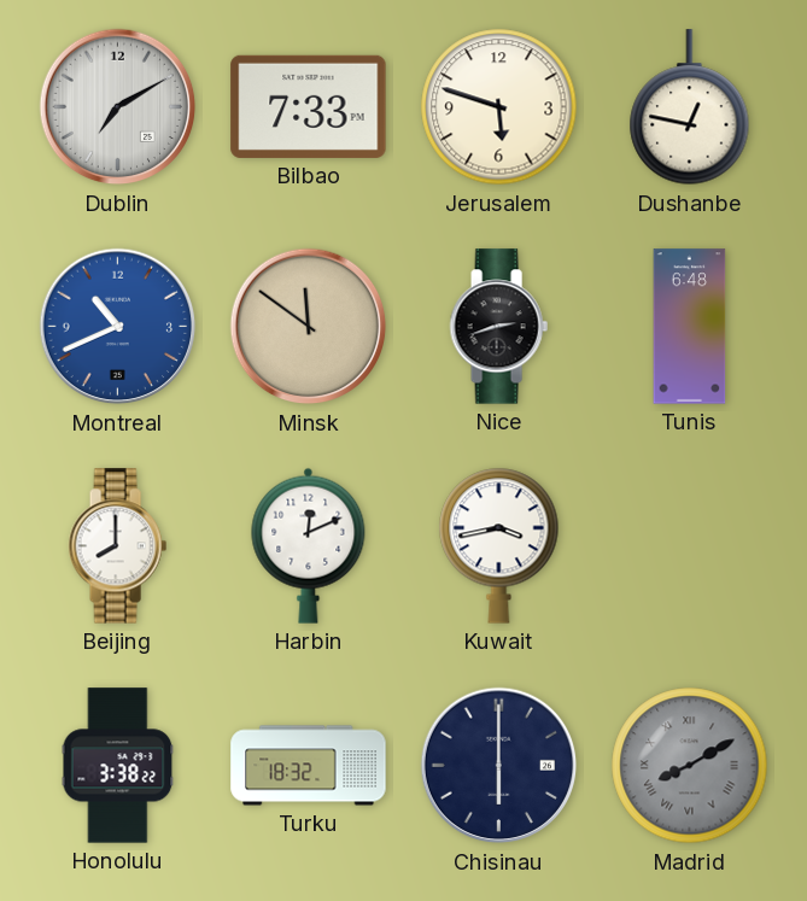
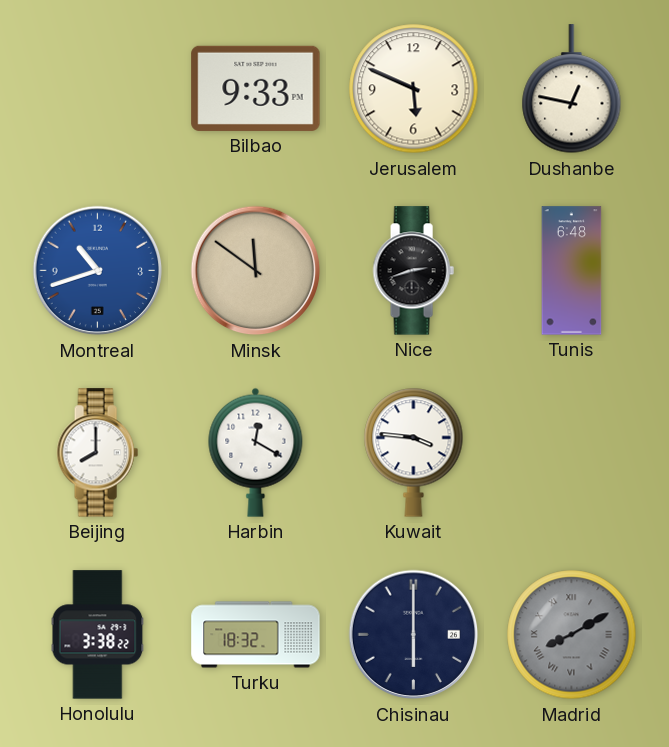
Dublin: 7:10 -> none (118, 107)
Bilbao: 7:33 -> 9:33 (256, 88)
Jerusalem: 5:48 -> 5:49 (414, 89)
Montreal: 10:41 -> 10:42 (98, 271)
Harbin: 12:11 -> 12:20 (256, 452)
Kuwait: 3:43 -> 3:46 (414, 452)
